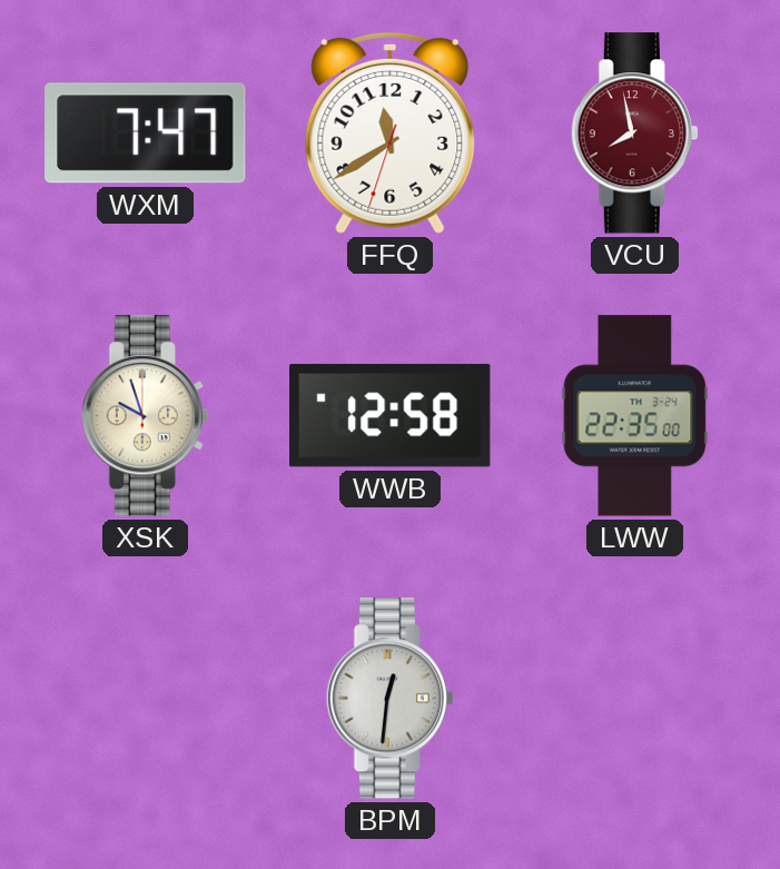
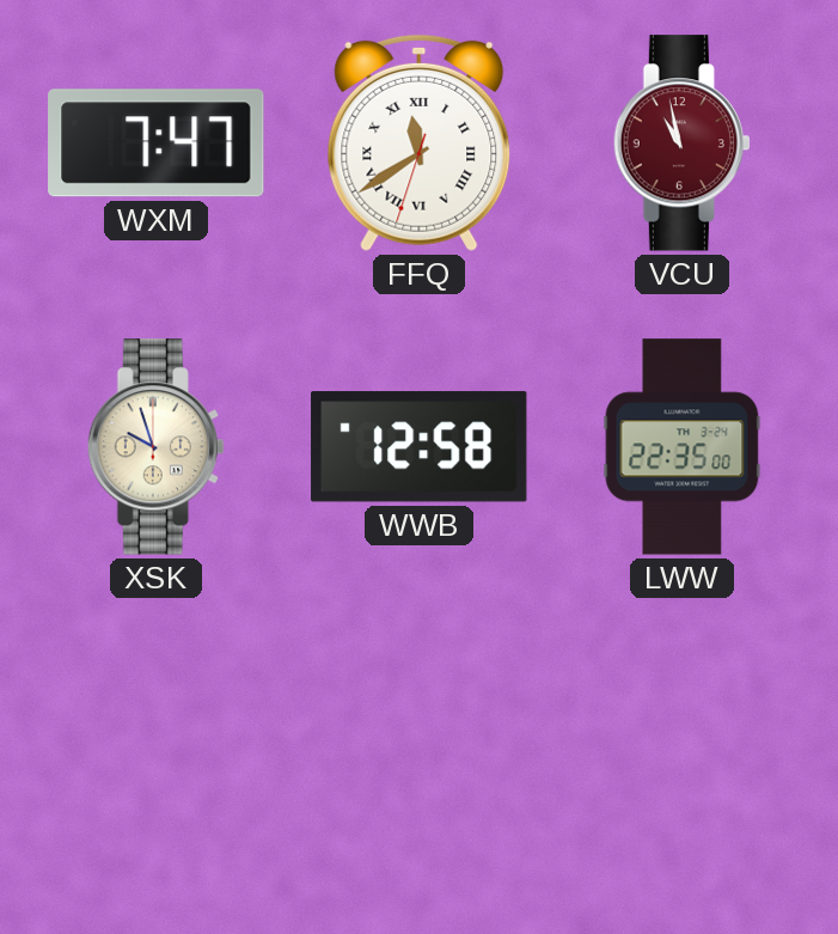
FFQ numerals: Arabic -> Roman (420, 142)
VCU: 7:58 -> 10:58 (681, 144)
BPM: 12:31 -> none (389, 699)
